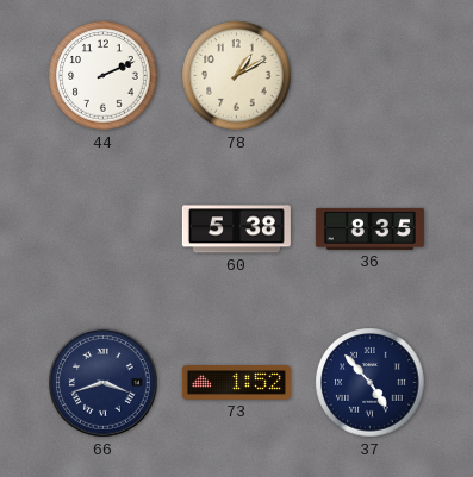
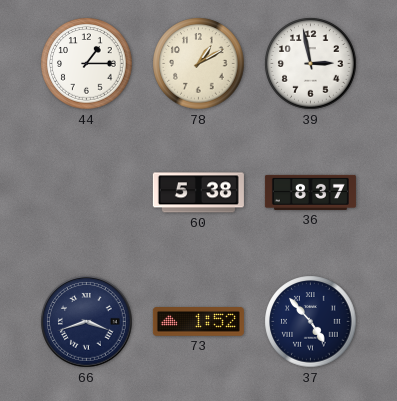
44: 2:11 -> 1:15 (87, 64)
39: none -> 2:58 (311, 64)
36: 8:35 -> 8:37 (310, 192)
